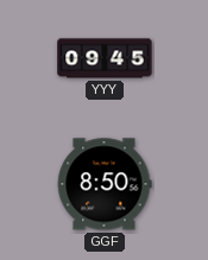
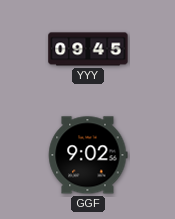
GGF: 8:50 -> 9:02 (88, 155)
